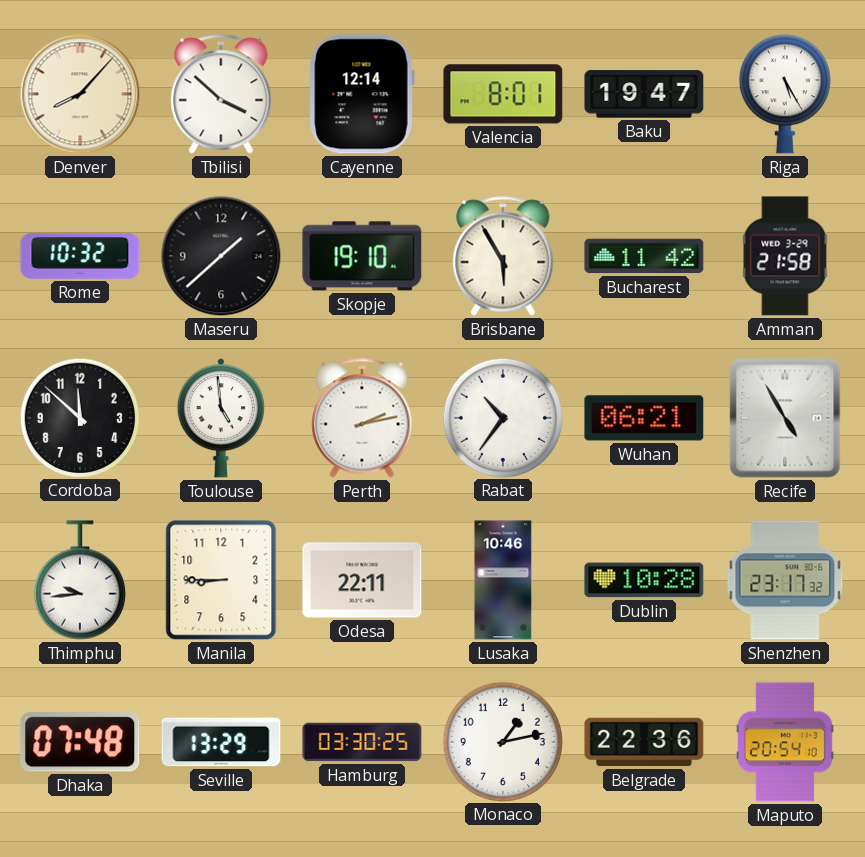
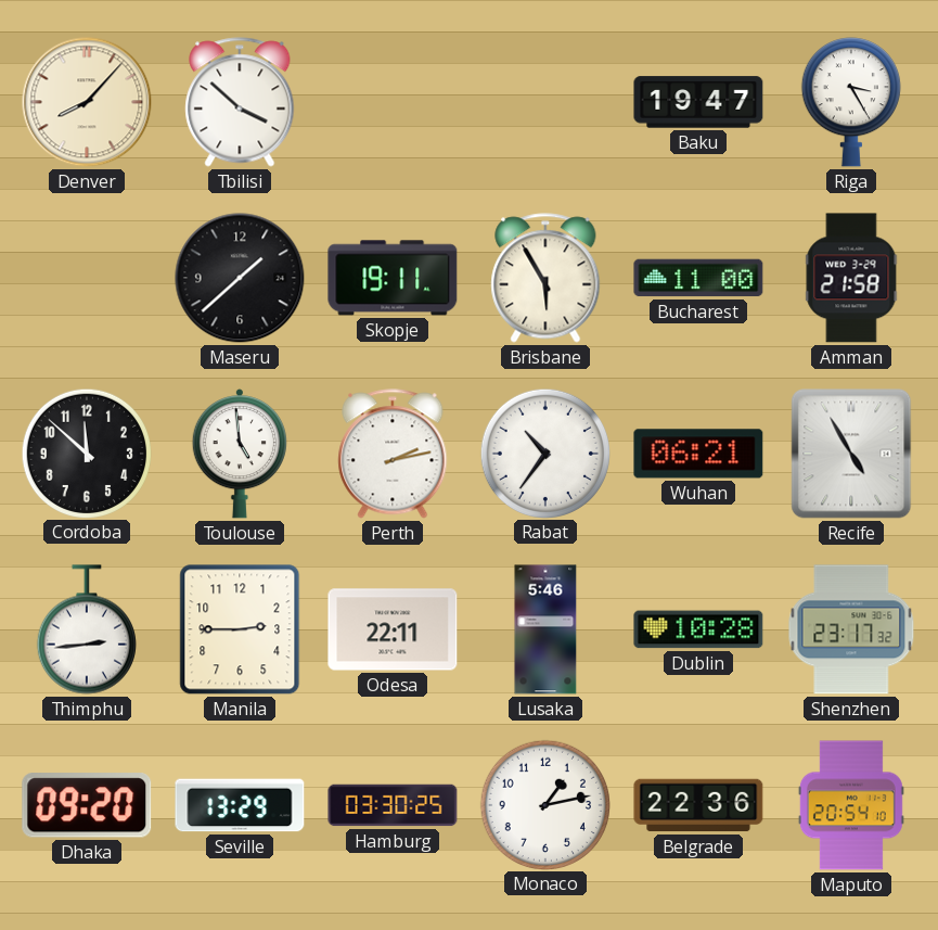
Cayenne: 12:14 -> none (362, 94)
Valencia: 8:01 -> none (503, 94)
Riga: 5:25 -> 3:25 (851, 102)
Rome: 10:32 -> none (80, 257)
Skopje: 19:10 -> 19:11 (393, 278)
Bucharest: 11:42 -> 11:00 (698, 278)
Thimphu: 9:44 -> 2:44 (87, 629)
Manila: 8:45 -> 2:45 (240, 629)
Lusaka: 10:46 -> 5:46 (545, 629)
Dhaka: 07:48 -> 09:20 (87, 805)
